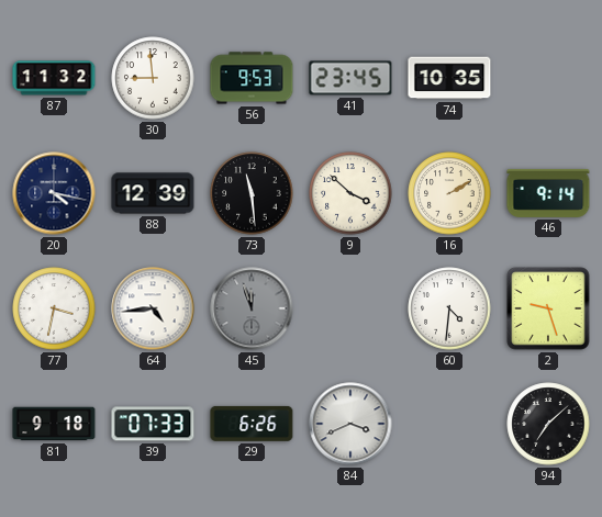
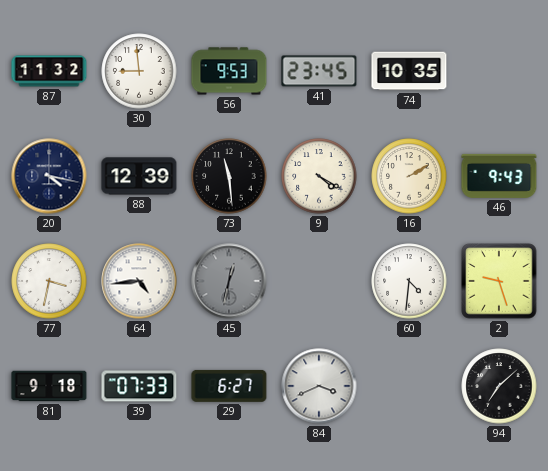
9: 3:52 -> 4:20 (319, 176)
46: 9:14 -> 9:43 (499, 176)
45: 11:57 -> 12:32 (229, 281)
29: 6:26 -> 6:27 (229, 386)
